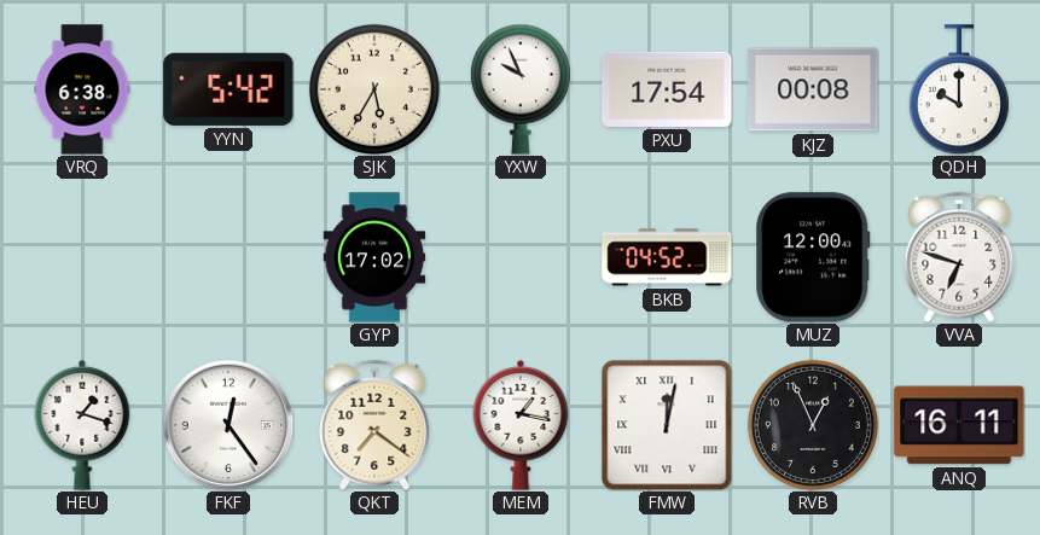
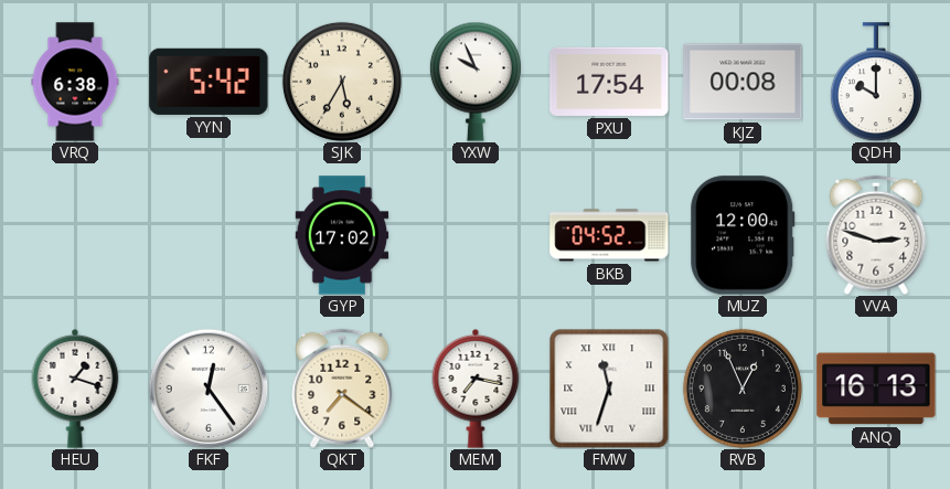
VVA: 6:48 -> 2:48 (876, 235)
MEM: 1:17 -> 7:17 (476, 389)
FMW: 12:02 -> 11:33 (609, 389)
ANQ: 16:11 -> 16:13 (876, 389)
